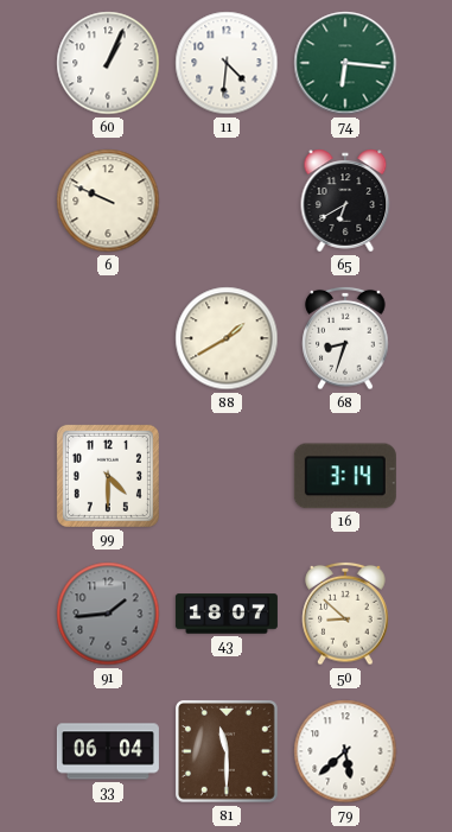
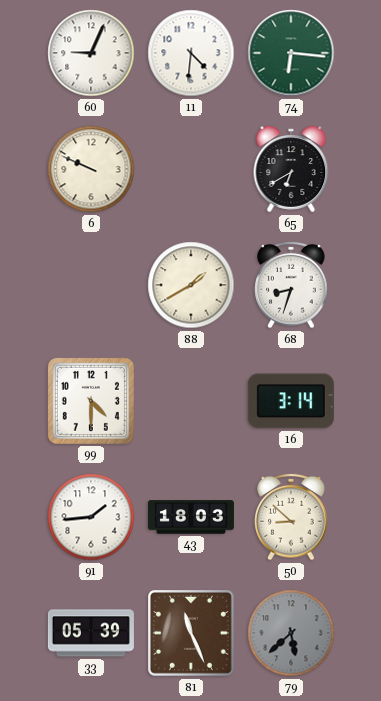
60: 1:04 -> 9:04 (91, 53)
91 dial: grey -> white (91, 517)
43: 18:07 -> 18:03 (191, 517)
33: 06:04 -> 05:39 (91, 633)
81: 11:30 -> 11:26 (192, 634)
79 dial: white -> grey (291, 633)
